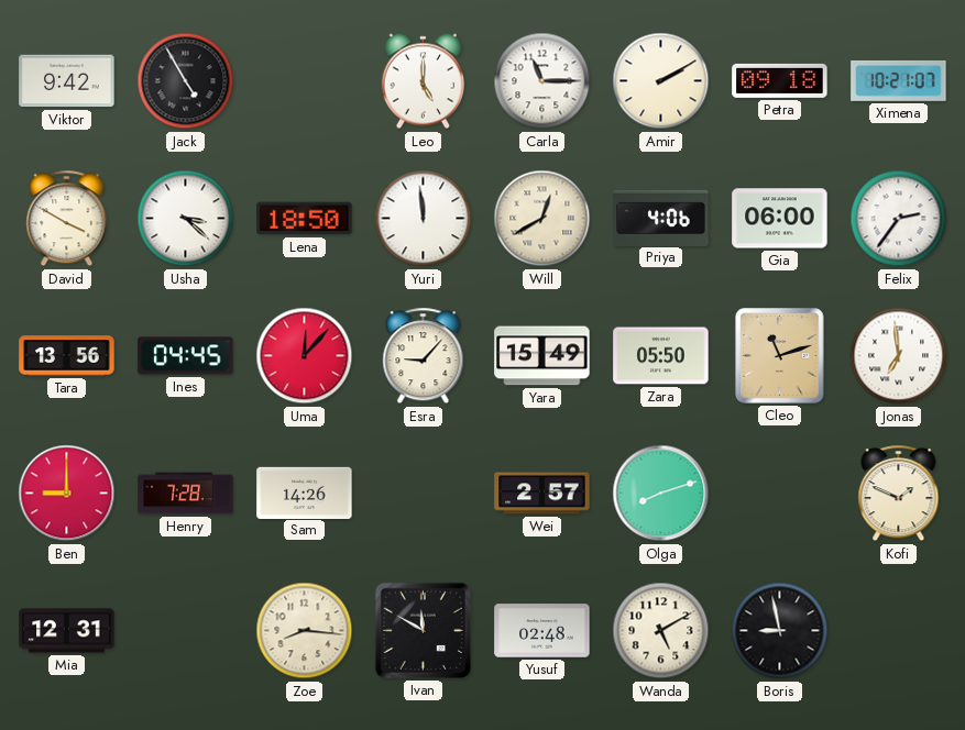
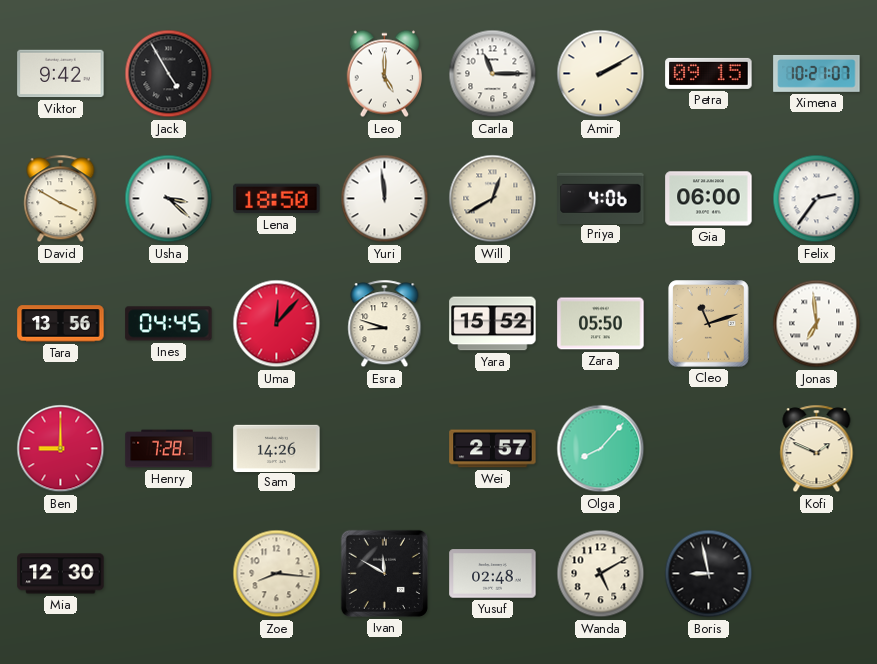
Petra: 09:18 -> 09:15 (709, 73)
Esra: 9:07 -> 8:48 (385, 324)
Yara: 15:49 -> 15:52 (493, 324)
Olga: 8:12 -> 8:07 (601, 449)
Mia: 12:31 -> 12:30 (61, 574)
